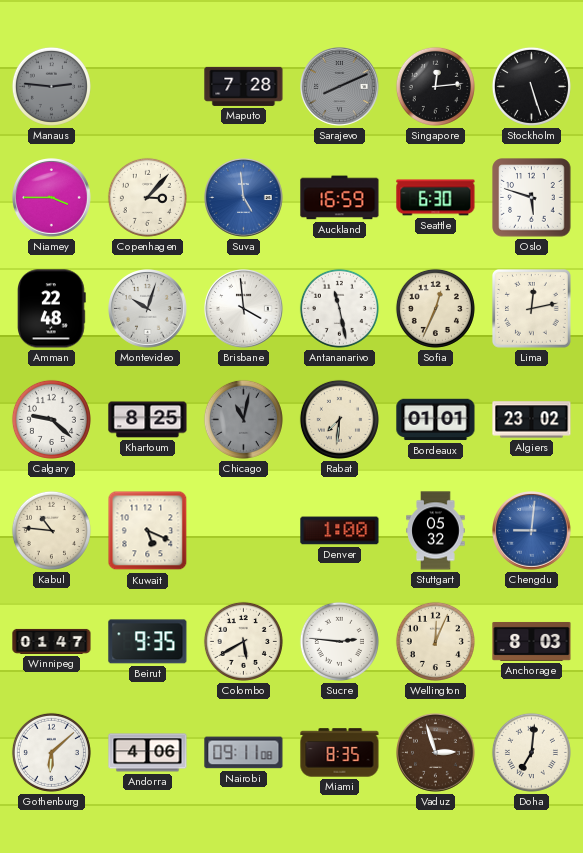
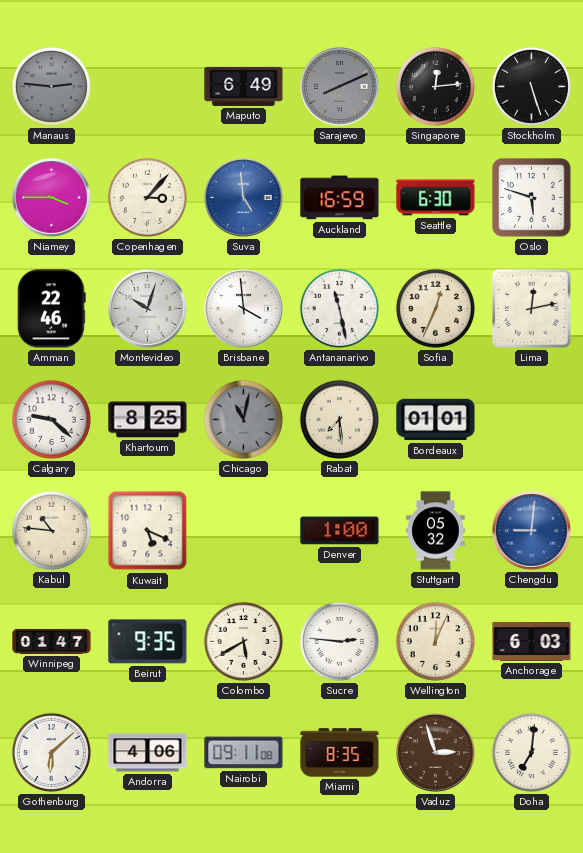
Maputo: 7:28 -> 6:49 (244, 86)
Amman: 22:48 -> 22:46 (52, 309)
Rabat: 7:31 -> 7:29 (339, 419)
Algiers: 23:02 -> none (532, 420)
Anchorage: 8:03 -> 6:03 (532, 641)
